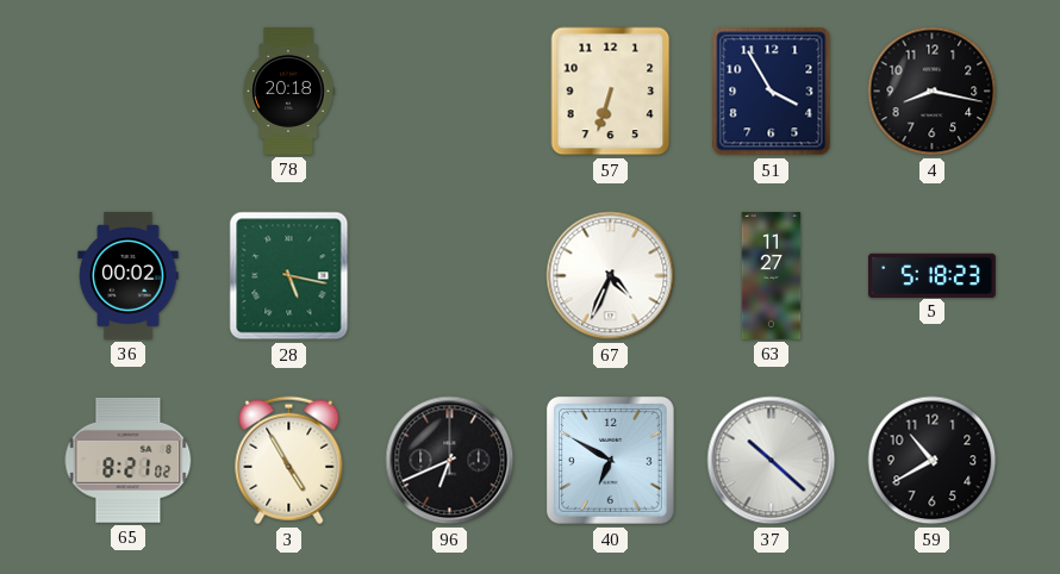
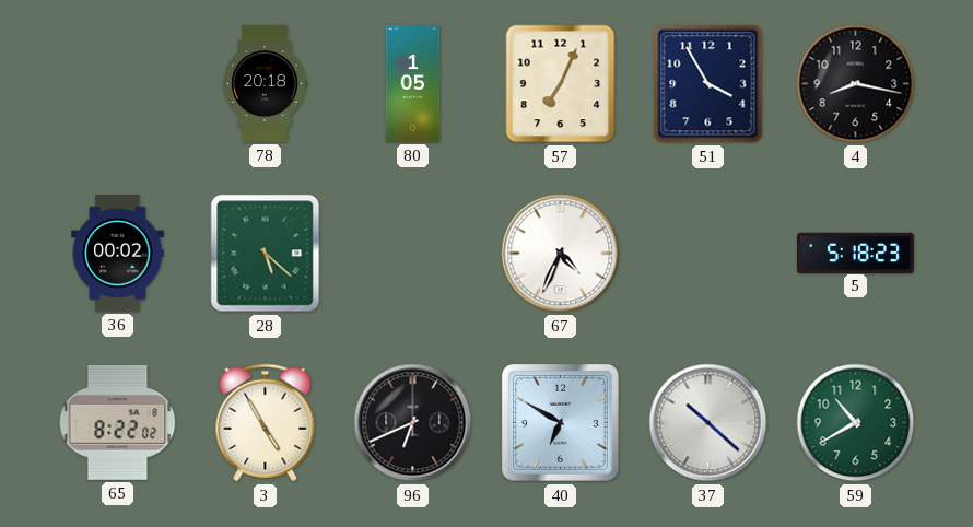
80: none -> 1:05 (413, 84)
57: 6:33 -> 7:04 (561, 84)
28: 5:17 -> 5:22 (266, 254)
63: 11:27 -> none (772, 276)
65: 8:21 -> 8:22 (118, 422)
59 dial: black -> green (856, 423)
